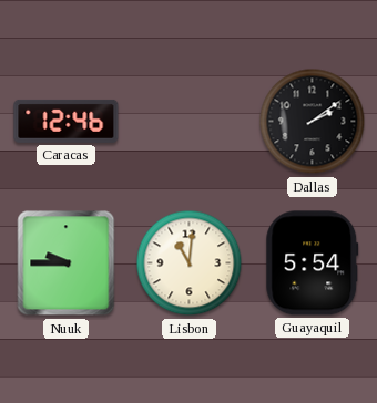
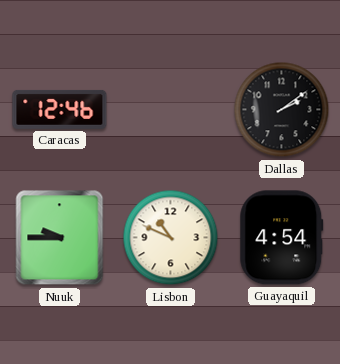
Lisbon: 11:01 -> 10:49 (171, 238)
Guayaquil: 5:54 -> 4:54 (282, 238)
